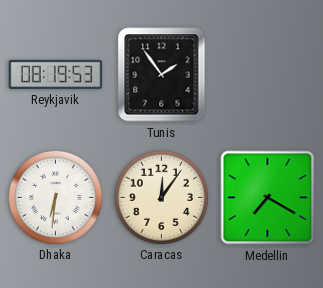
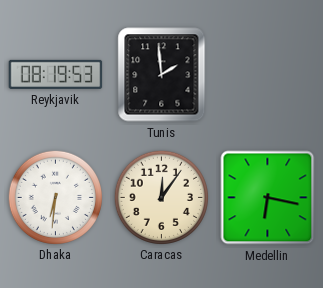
Tunis: 1:54 -> 1:59 (162, 75)
Medellin: 7:20 -> 6:17 (268, 198)
